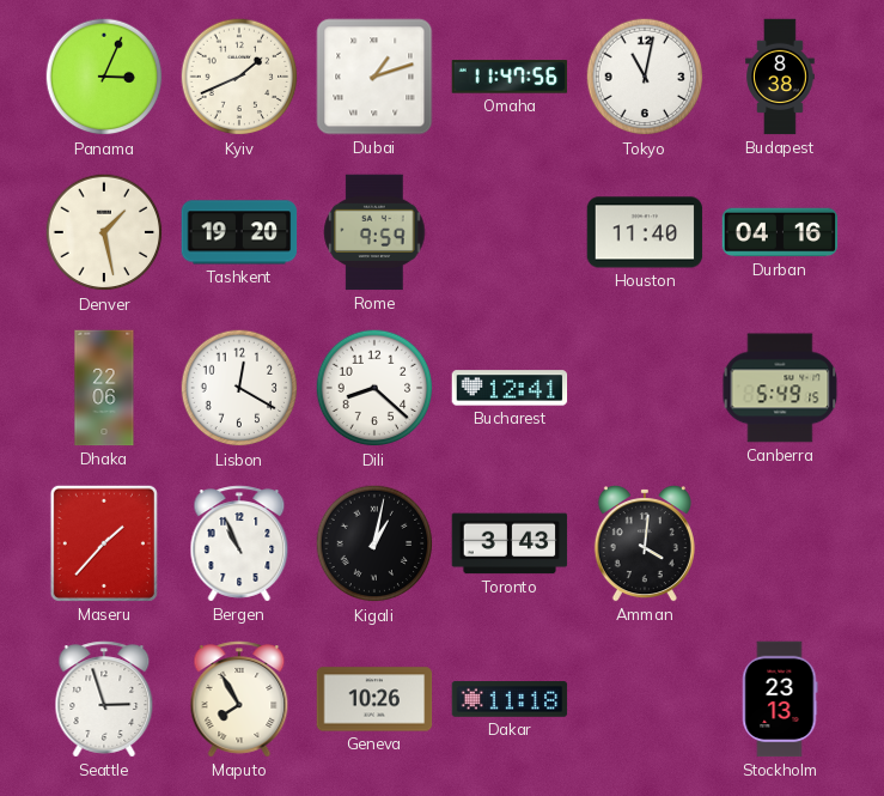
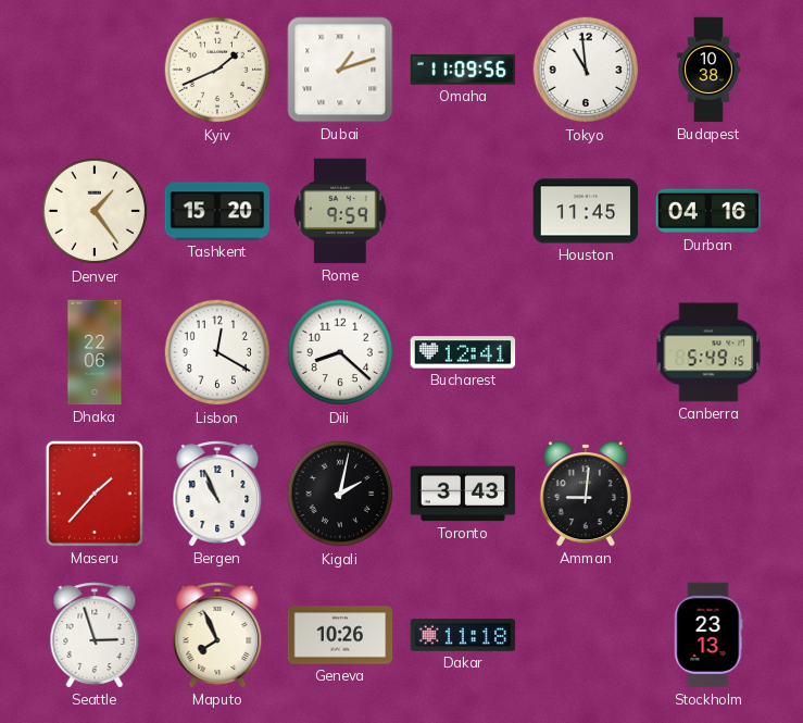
Panama: 3:04 -> none (104, 77)
Omaha: 11:47 -> 11:09 (463, 70)
Tokyo: 11:02 -> 10:59 (586, 70)
Budapest: 8:38 -> 10:38 (708, 70)
Denver: 1:28 -> 1:24 (95, 211)
Tashkent: 19:20 -> 15:20 (217, 211)
Houston: 11:40 -> 11:45 (586, 211)
Kigali: 1:02 -> 2:02 (340, 494)
Amman: 4:01 -> 9:01 (586, 495)
Maputo: 7:55 -> 7:56 (217, 635)
